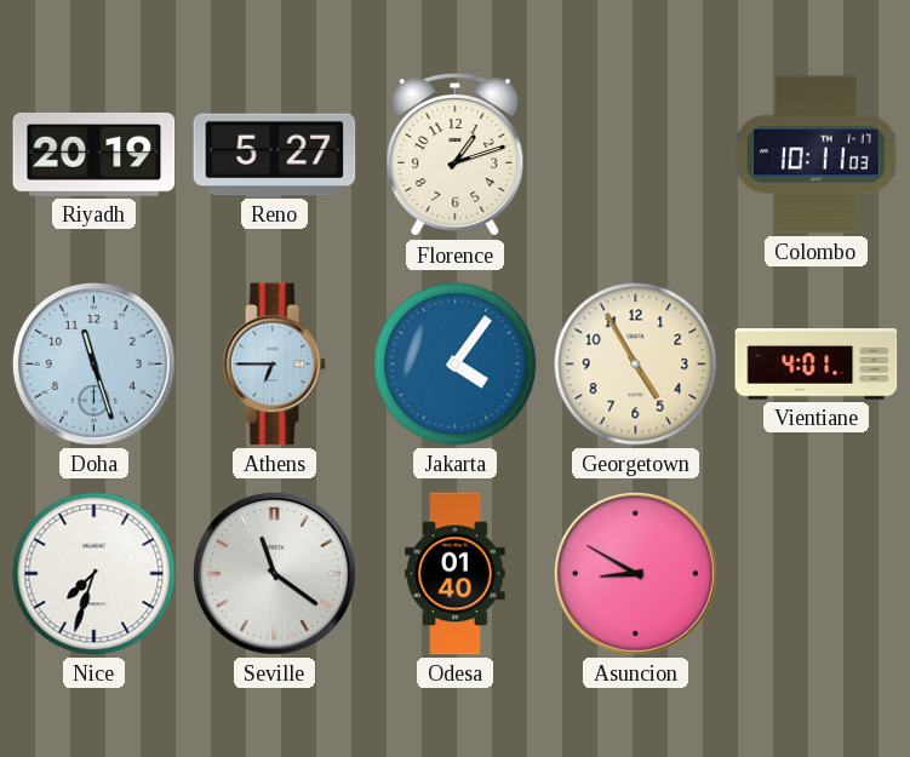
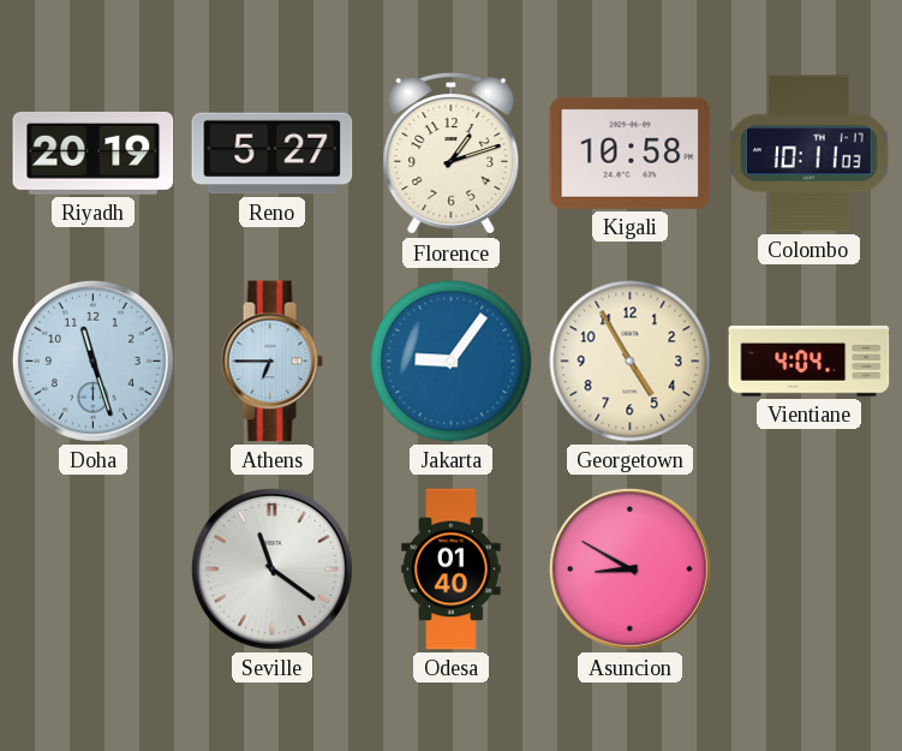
Kigali: none -> 10:58 (631, 153)
Jakarta: 4:06 -> 9:06 (452, 362)
Vientiane: 4:01 -> 4:04 (810, 362)
Nice: 7:33 -> none (95, 574)
